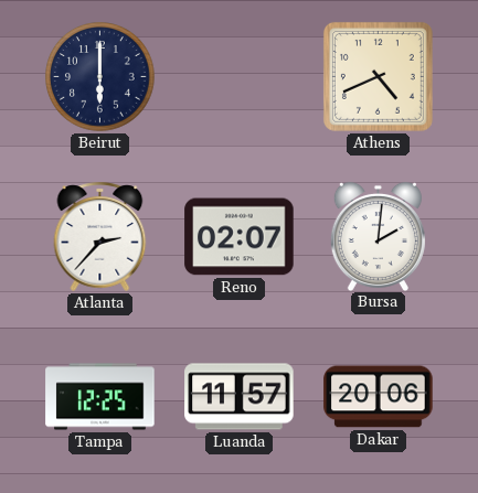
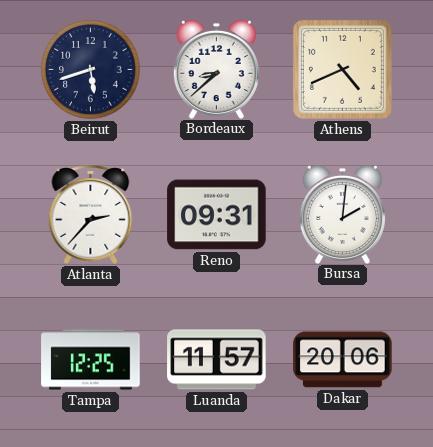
Beirut: 6:00 -> 5:42 (91, 70)
Bordeaux: none -> 8:38 (216, 69)
Reno: 02:07 -> 09:31 (217, 215)
